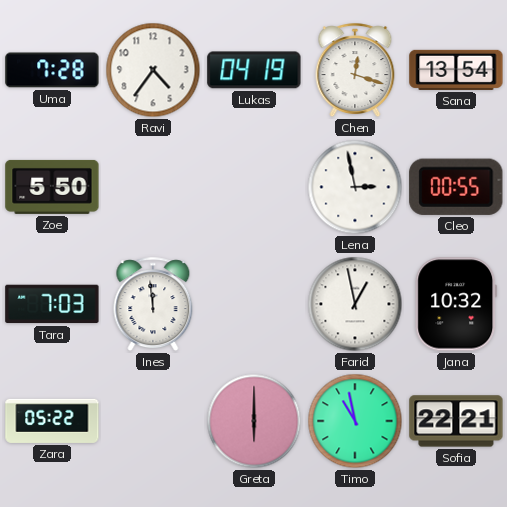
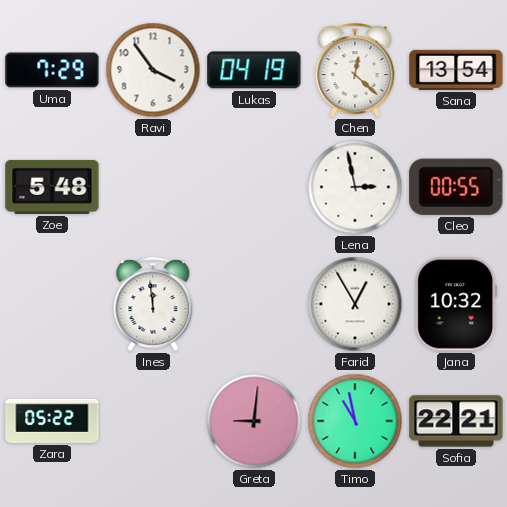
Uma: 7:28 -> 7:29 (52, 70)
Ravi: 4:36 -> 3:54 (153, 70)
Chen: 12:18 -> 12:22 (355, 70)
Zoe: 5:50 -> 5:48 (52, 187)
Tara: 7:03 -> none (52, 304)
Farid: 12:58 -> 12:55 (355, 304)
Greta: 6:00 -> 9:01 (254, 421)
